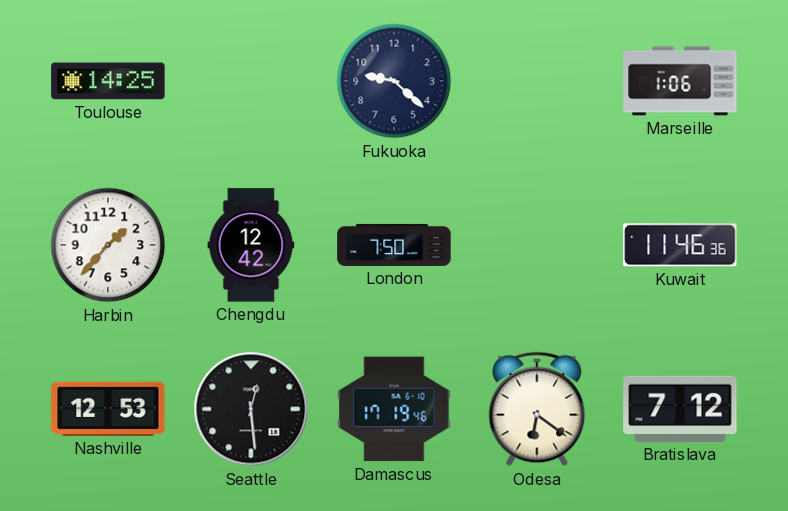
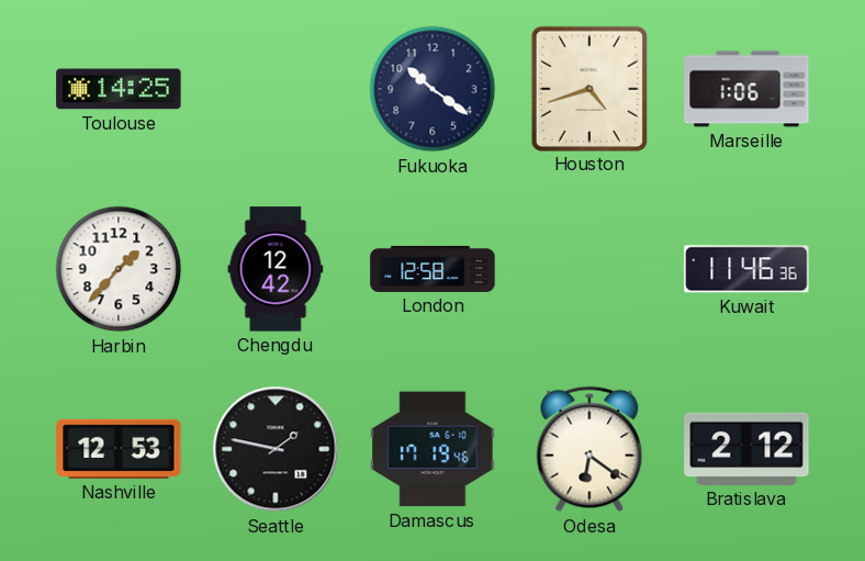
Fukuoka: 9:22 -> 10:21 (432, 89)
Houston: none -> 4:42 (588, 88)
London: 7:50 -> 12:58 (432, 269)
Seattle: 12:29 -> 1:47 (276, 449)
Bratislava: 7:12 -> 2:12 (746, 449)
